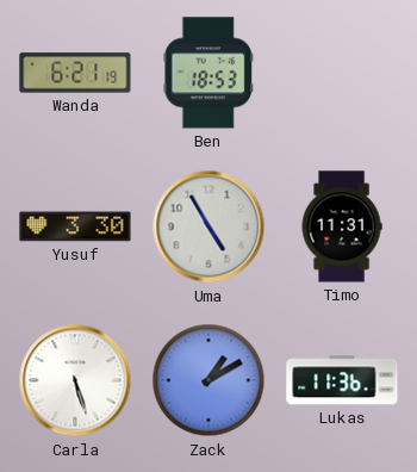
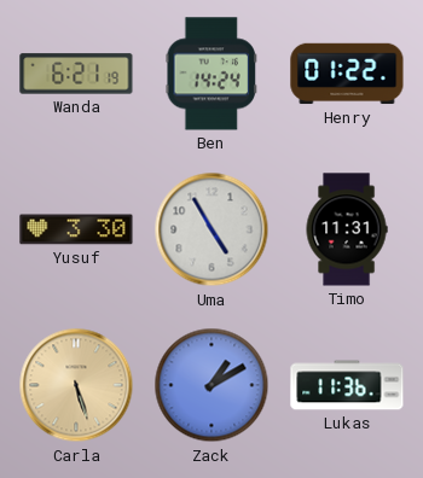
Ben: 18:53 -> 14:24 (210, 74)
Henry: none -> 01:22 (347, 74)
Carla dial: white -> champagne (76, 385)
